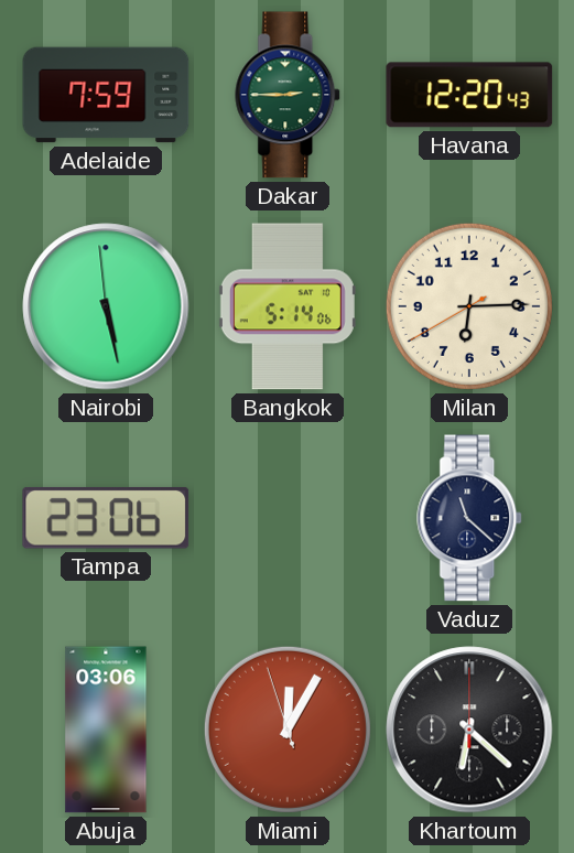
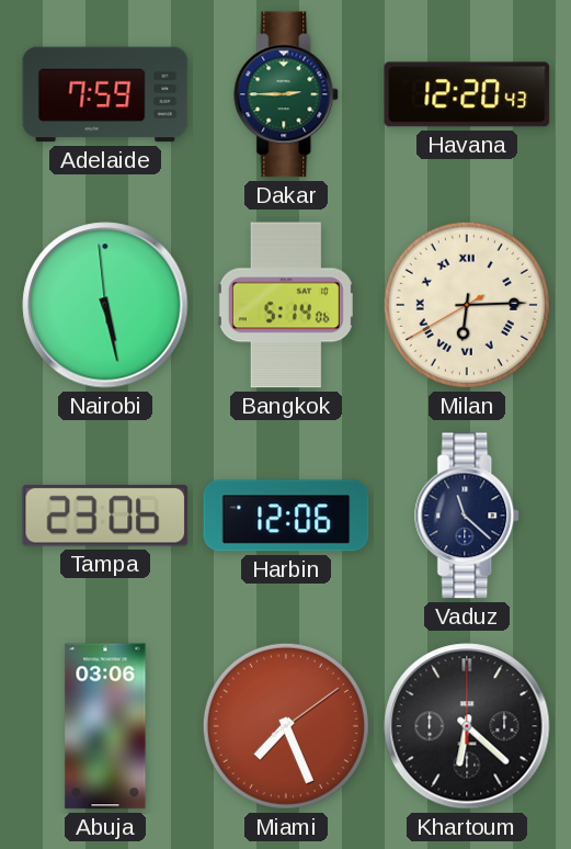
Milan numerals: Arabic -> Roman (467, 305)
Harbin: none -> 12:06 (286, 516)
Miami: 12:04 -> 7:26 (286, 726)
